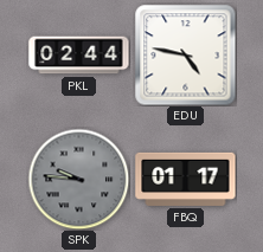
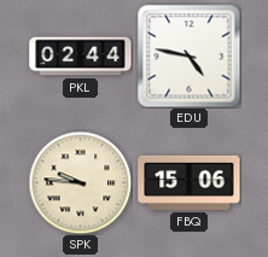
SPK dial: grey -> cream (80, 182)
FBQ: 01:17 -> 15:06 (190, 182)
